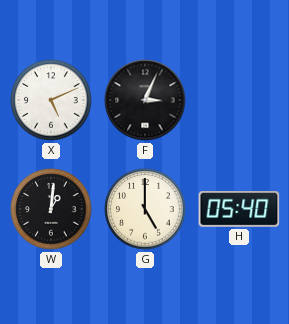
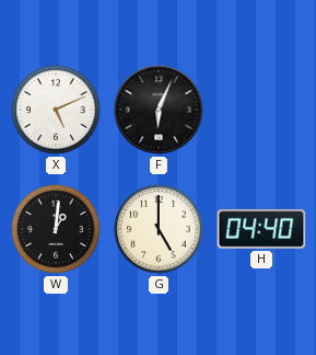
F: 3:04 -> 6:04 (159, 110)
H: 05:40 -> 04:40 (261, 229)
